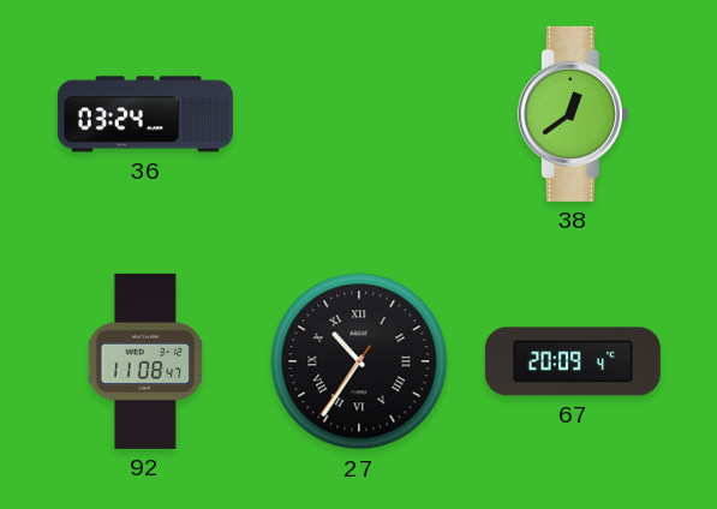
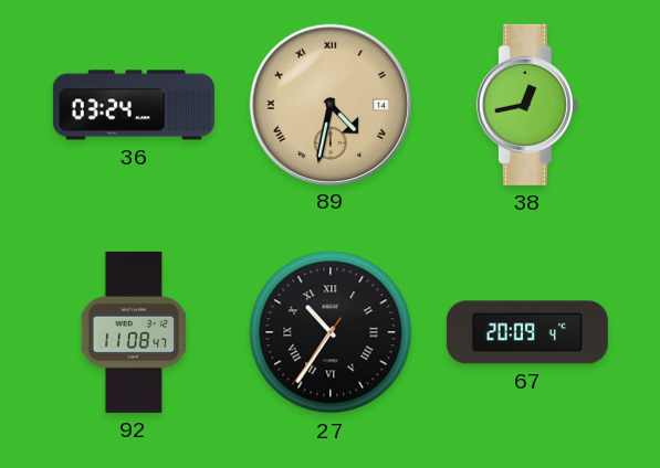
89: none -> 4:32 (329, 104)
38: 12:39 -> 12:43 (527, 105)
